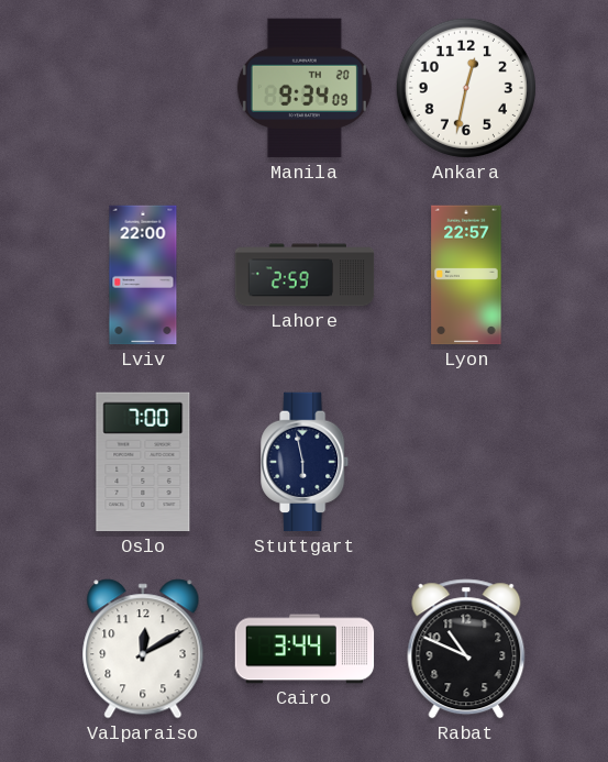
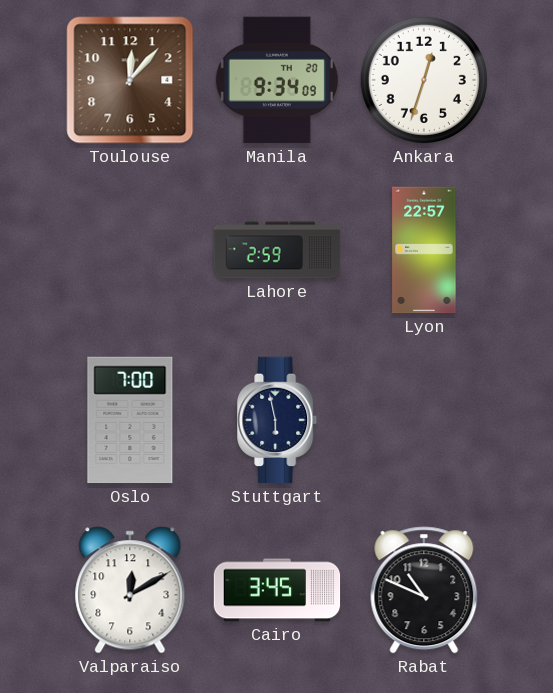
Toulouse: none -> 12:07 (130, 80)
Ankara: 12:32 -> 12:33 (424, 80)
Lviv: 22:00 -> none (143, 275)
Cairo: 3:44 -> 3:45 (277, 590)
